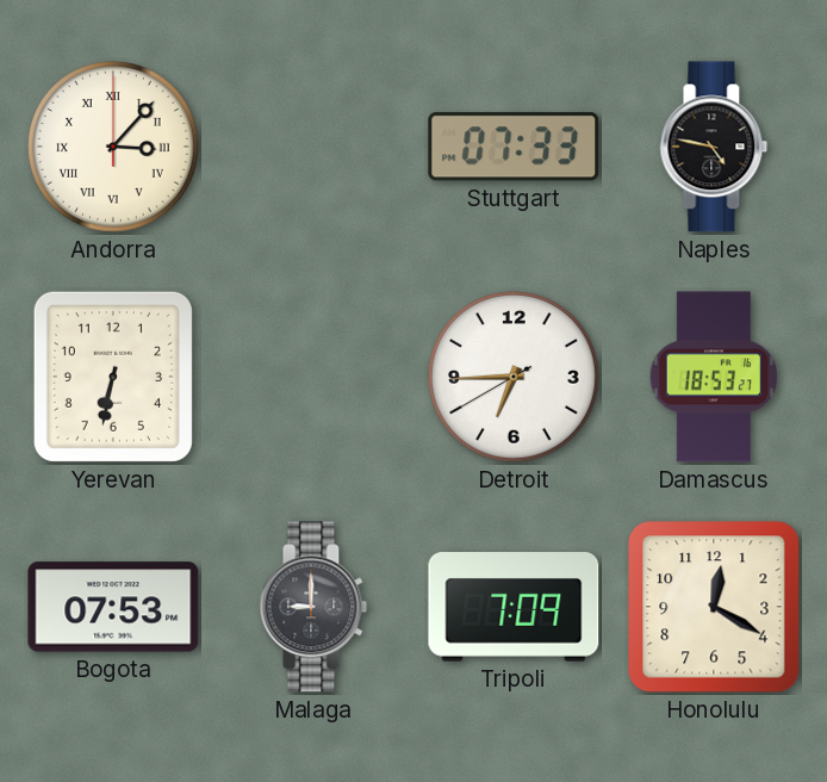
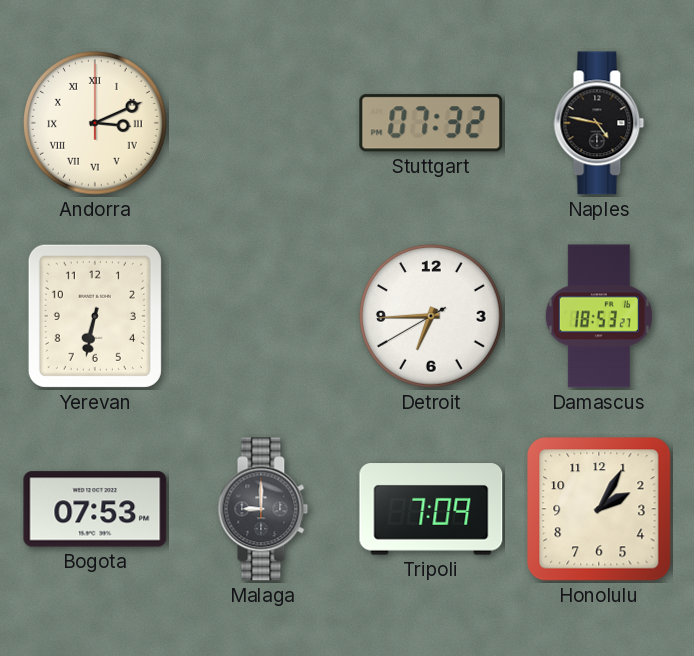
Andorra: 3:07 -> 3:11 (96, 124)
Stuttgart: 07:33 -> 07:32 (431, 123)
Honolulu: 12:20 -> 2:05 (599, 509)
